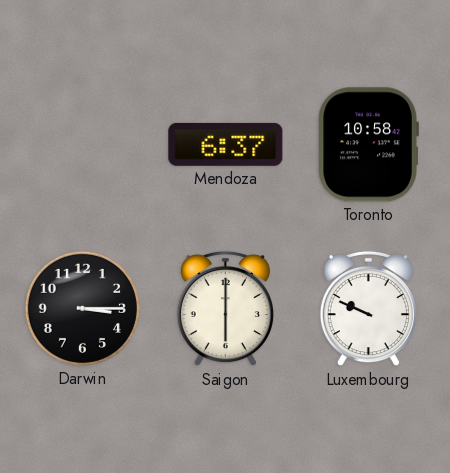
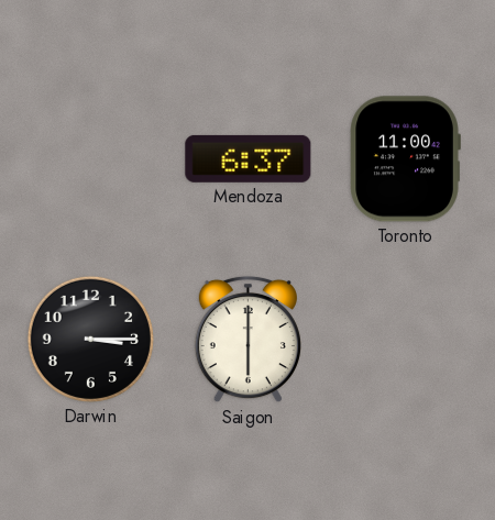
Toronto: 10:58 -> 11:00 (405, 159)
Luxembourg: 9:49 -> none (368, 309)
